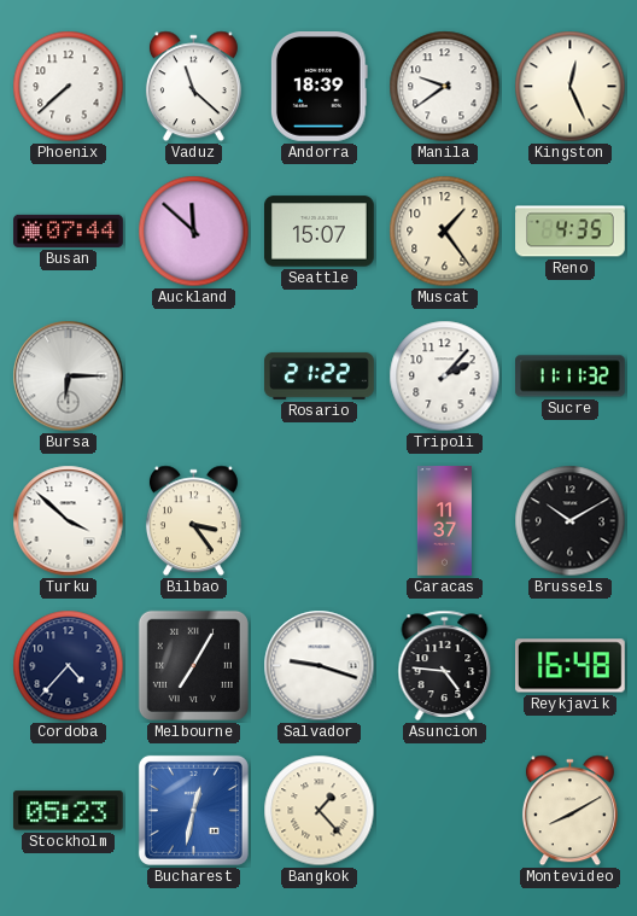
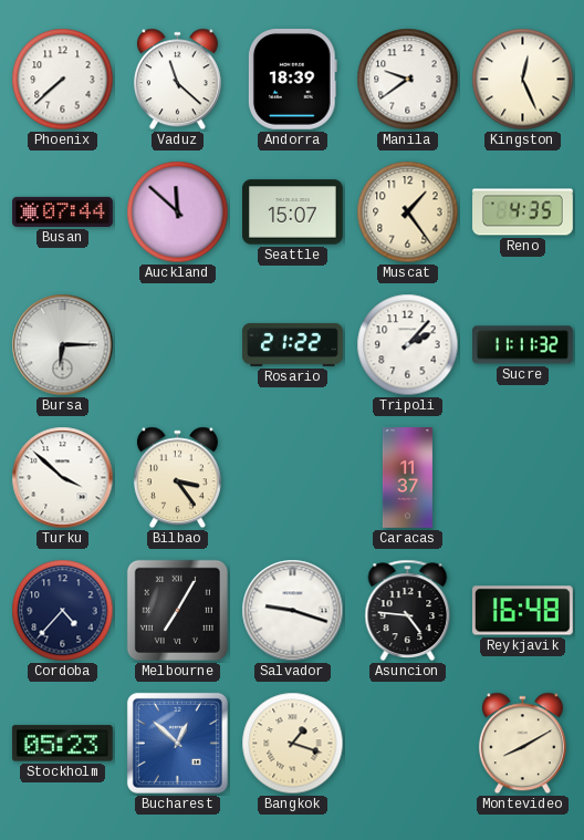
Brussels: 10:10 -> none (571, 521)
Bucharest: 12:32 -> 12:52 (177, 743)
Bangkok: 1:23 -> 1:18 (293, 744)
